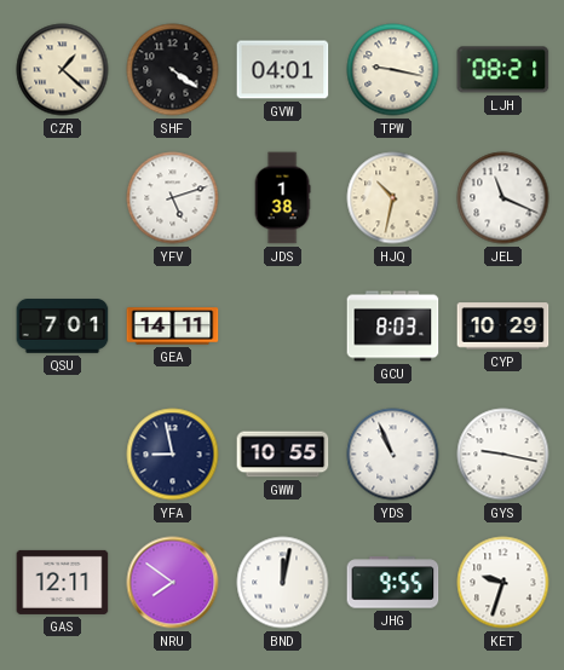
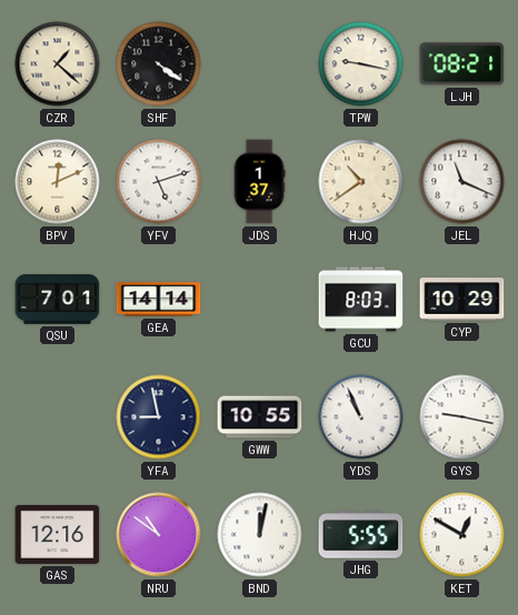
GVW: 04:01 -> none (283, 70)
BPV: none -> 12:11 (58, 182)
JDS: 1:38 -> 1:37 (259, 182)
HJQ: 10:32 -> 10:39 (361, 182)
GEA: 14:11 -> 14:14 (159, 300)
GAS: 12:11 -> 12:16 (58, 534)
NRU: 7:51 -> 10:51 (159, 535)
JHG: 9:55 -> 5:55 (361, 535)
KET: 9:33 -> 12:50 (462, 535)
